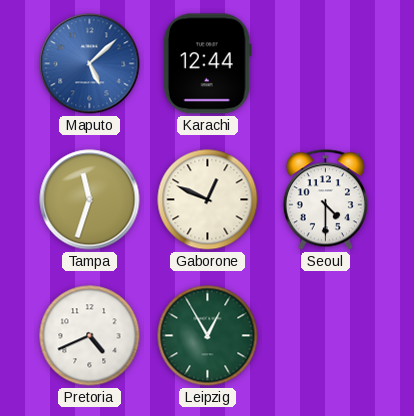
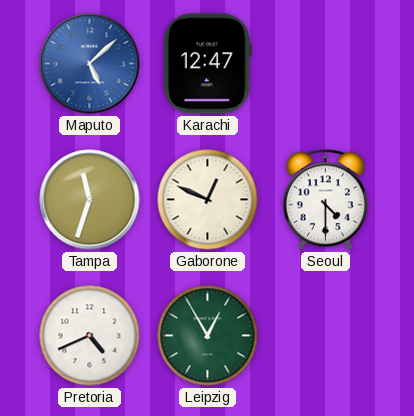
Karachi: 12:44 -> 12:47 (207, 64)
